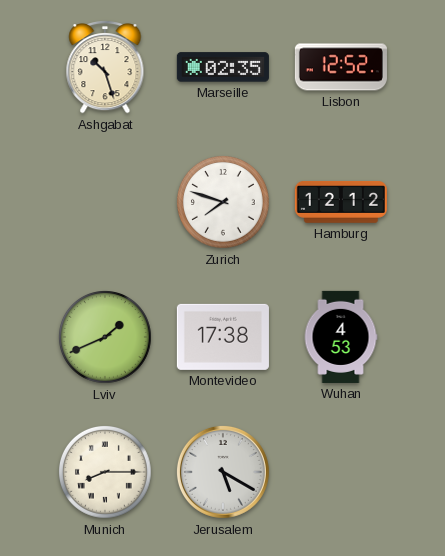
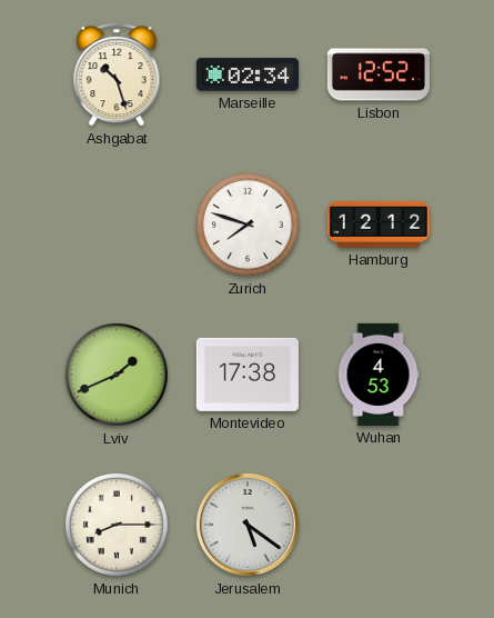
Marseille: 02:35 -> 02:34 (248, 74)
Jerusalem: 5:20 -> 5:21 (248, 525)
